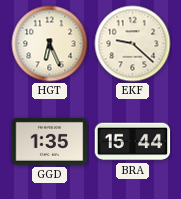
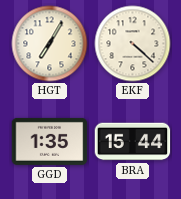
HGT: 6:26 -> 7:05 (50, 44)
EKF: 9:22 -> 4:22 (133, 44)
